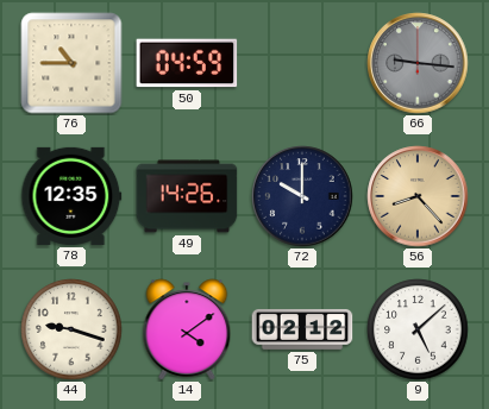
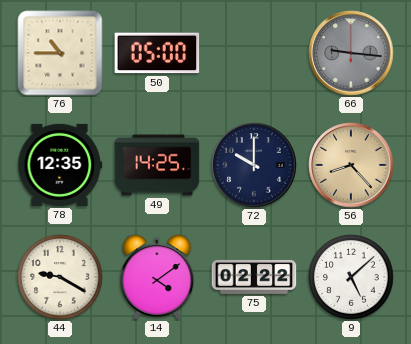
50: 04:59 -> 05:00 (157, 53)
49: 14:26 -> 14:25 (157, 165)
44: 9:18 -> 9:20 (60, 277)
75: 02:12 -> 02:22 (254, 277)
